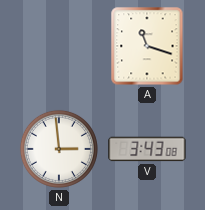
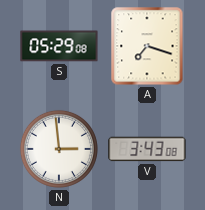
S: none -> 05:29 (59, 46)
A: 11:18 -> 7:18 (147, 46)
